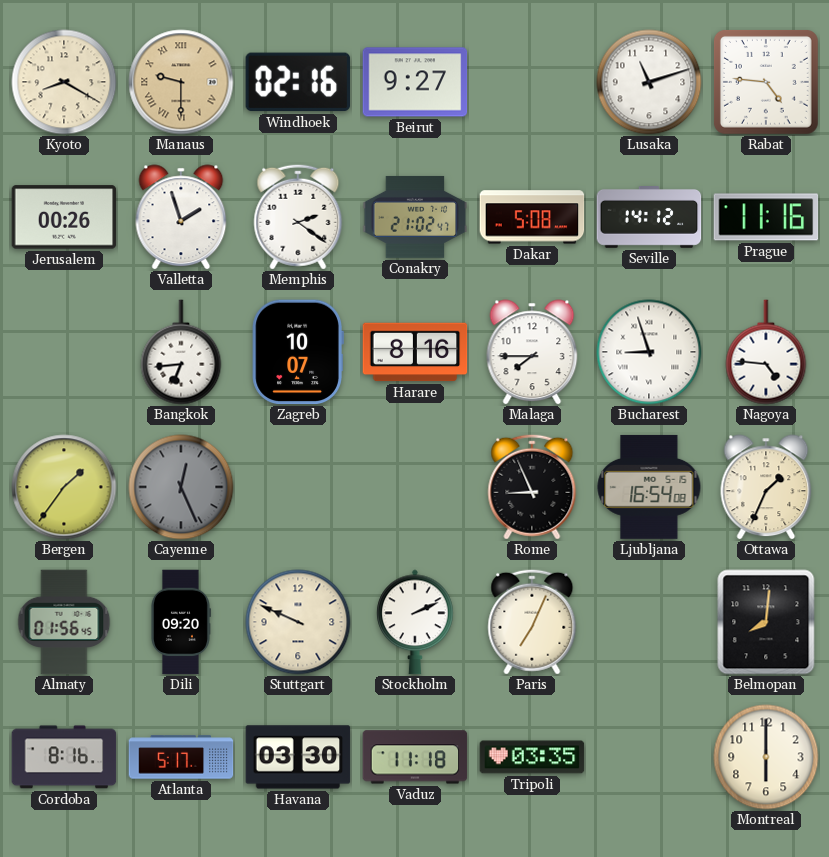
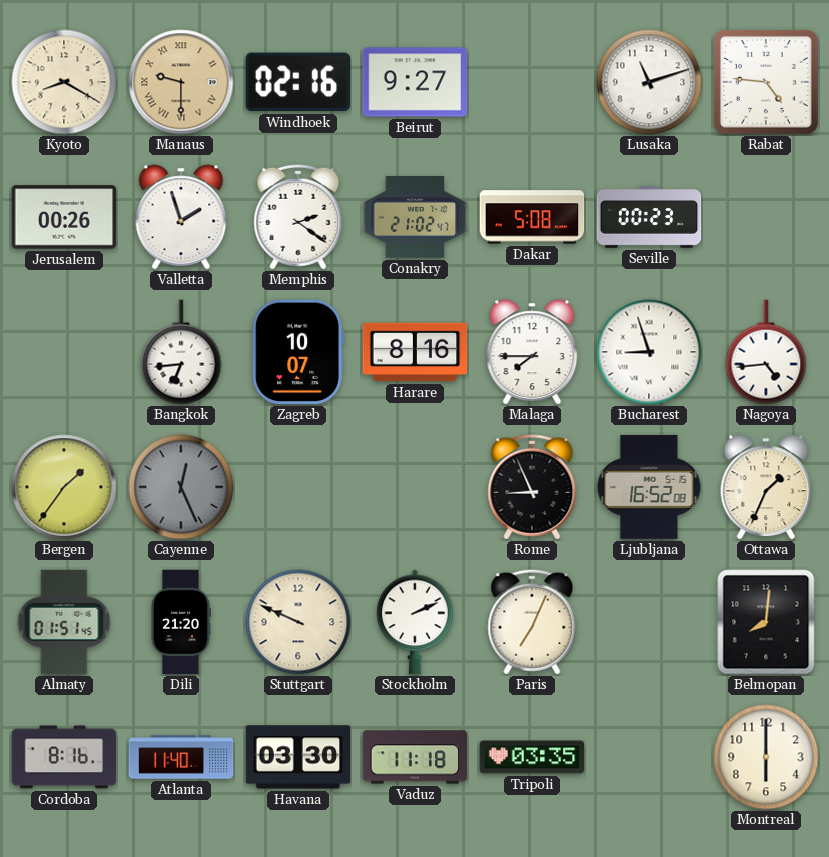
Seville: 14:12 -> 00:23 (649, 218)
Prague: 11:16 -> none (766, 217)
Nagoya: 4:46 -> 4:44 (766, 352)
Ljubljana: 16:54 -> 16:52 (649, 487)
Almaty: 01:56 -> 01:51 (64, 622)
Dili: 09:20 -> 21:20 (180, 622)
Atlanta: 5:17 -> 11:40 (181, 757)
